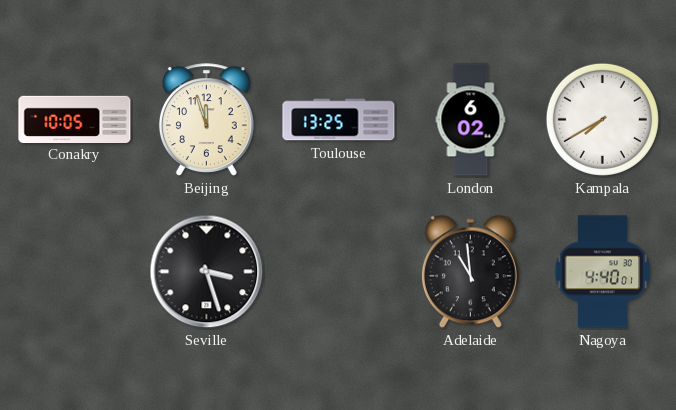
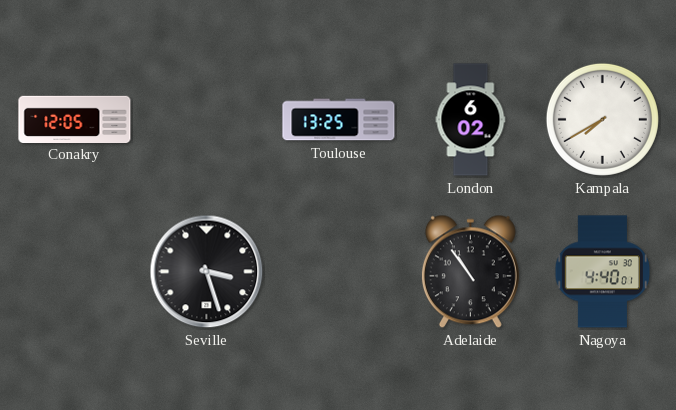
Conakry: 10:05 -> 12:05 (75, 119)
Beijing: 11:57 -> none (206, 120)
Adelaide: 10:59 -> 10:54 (470, 272)
